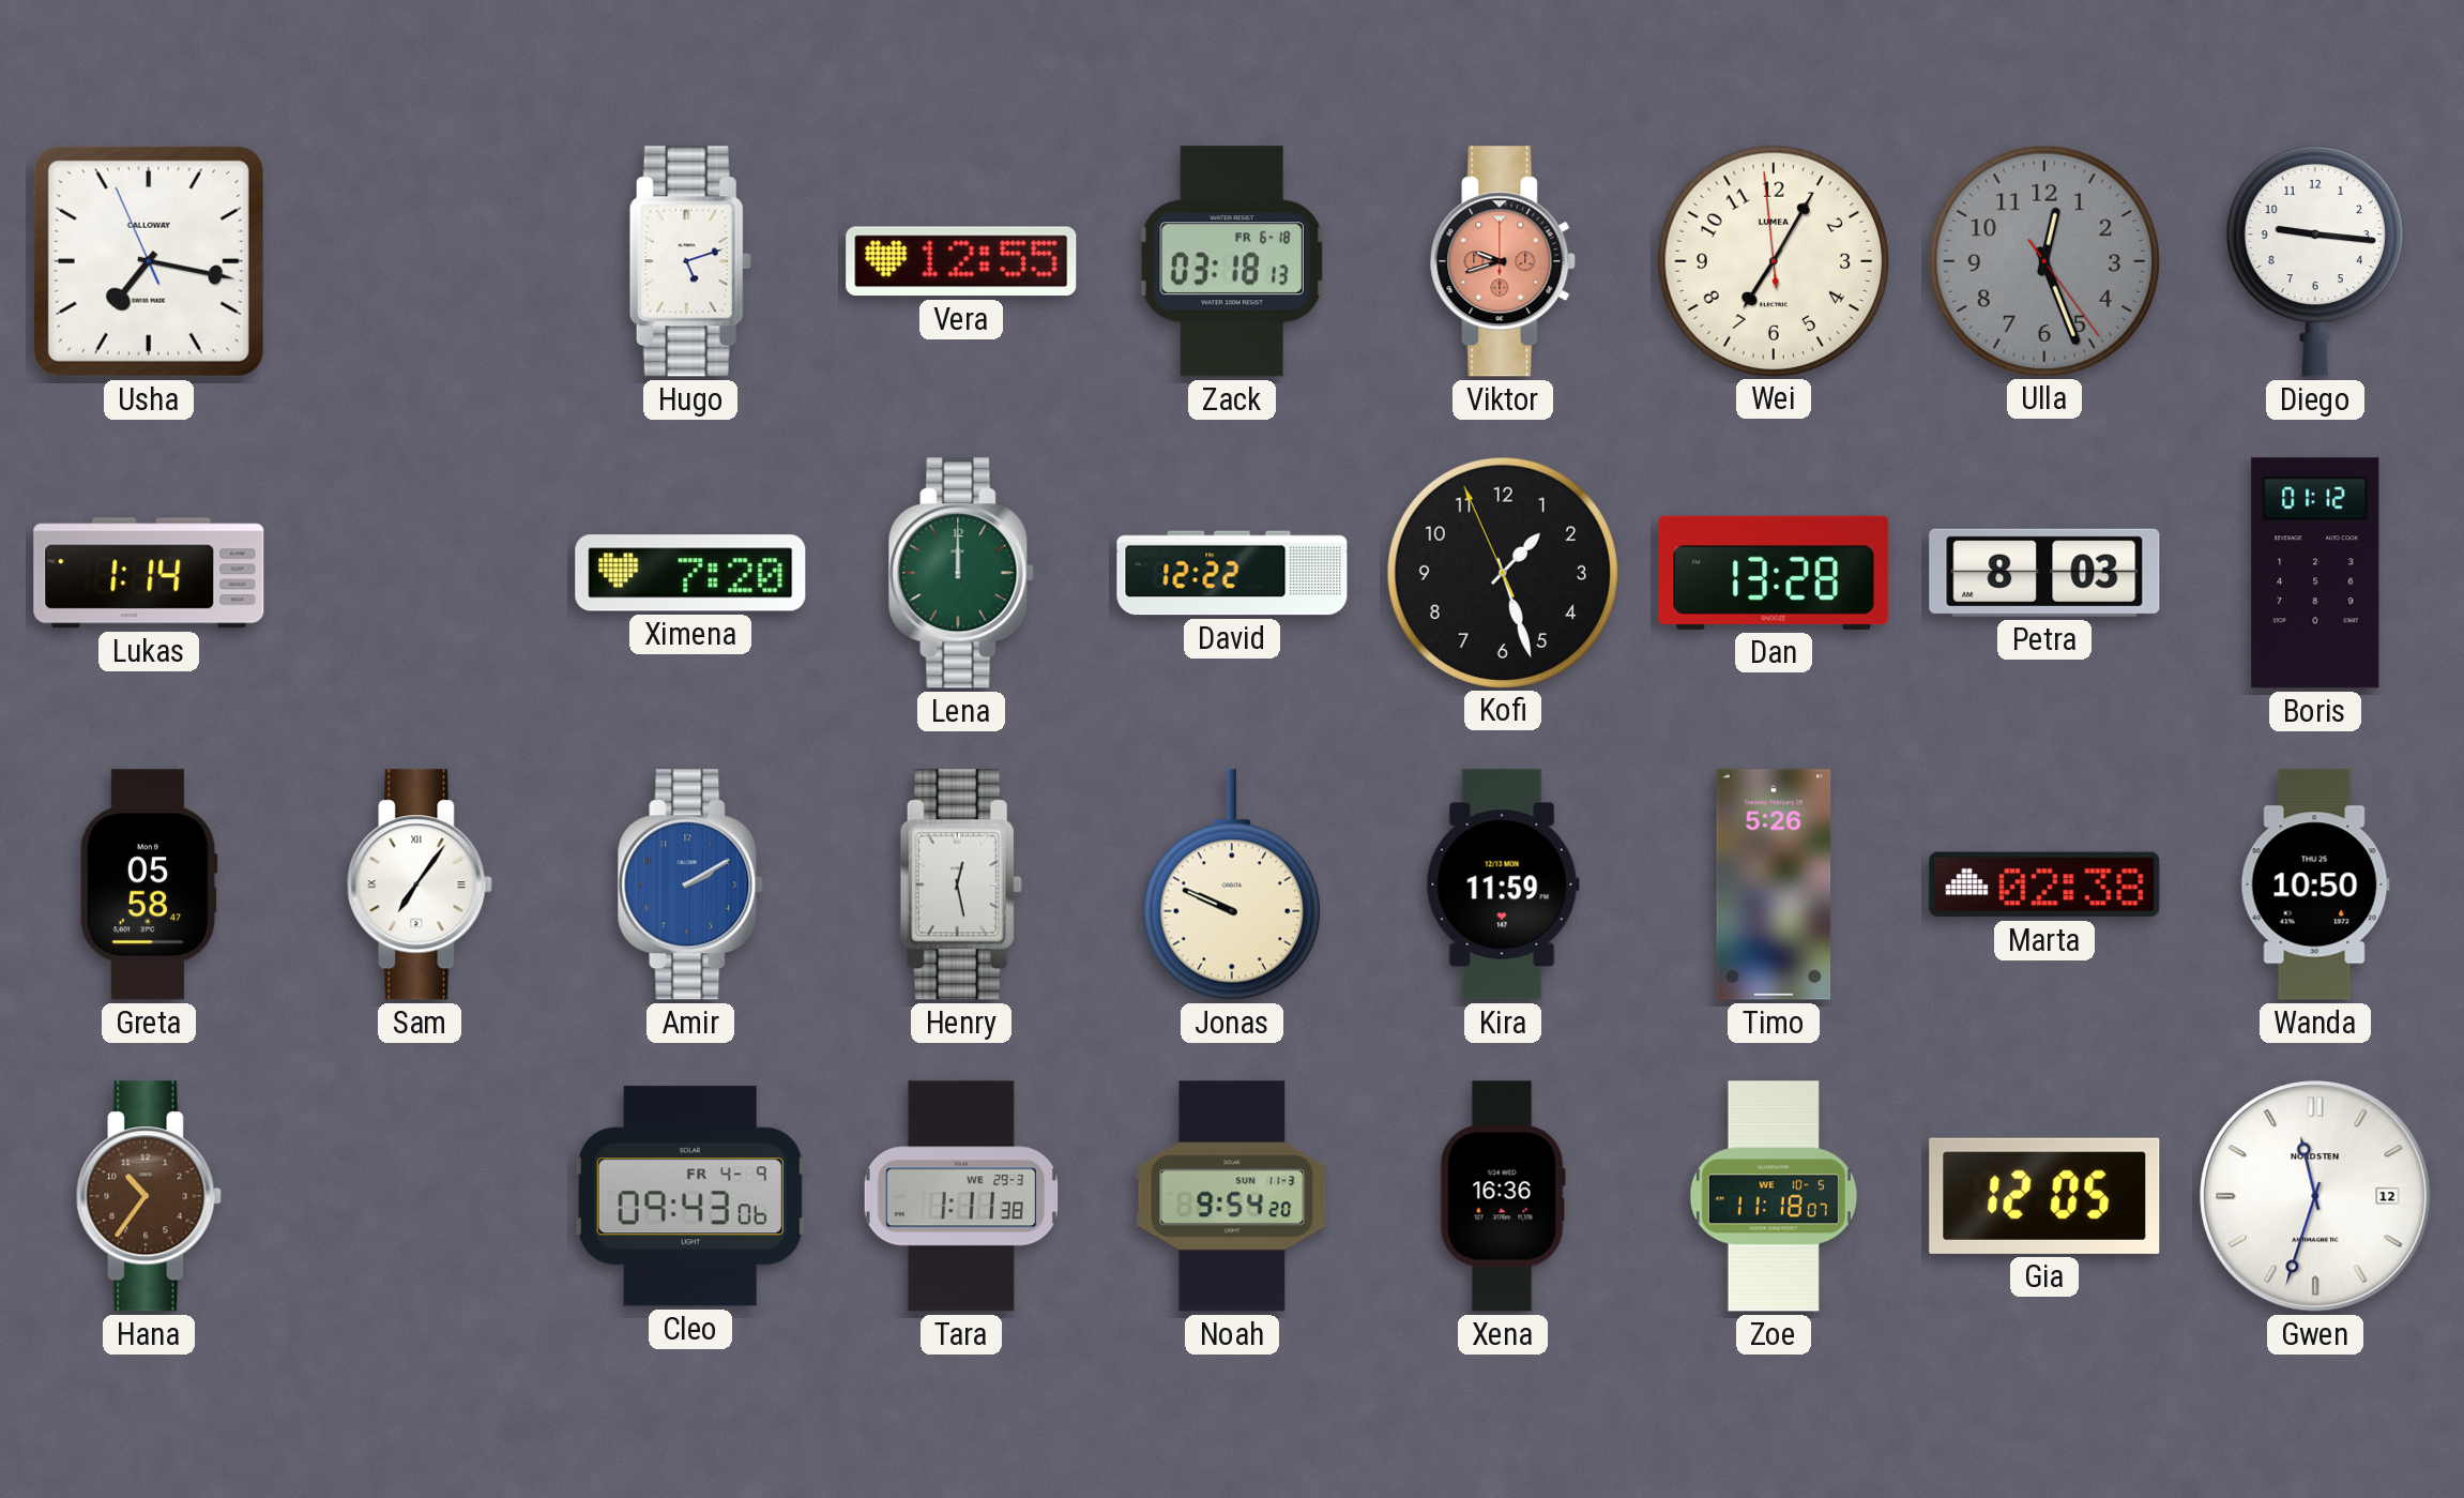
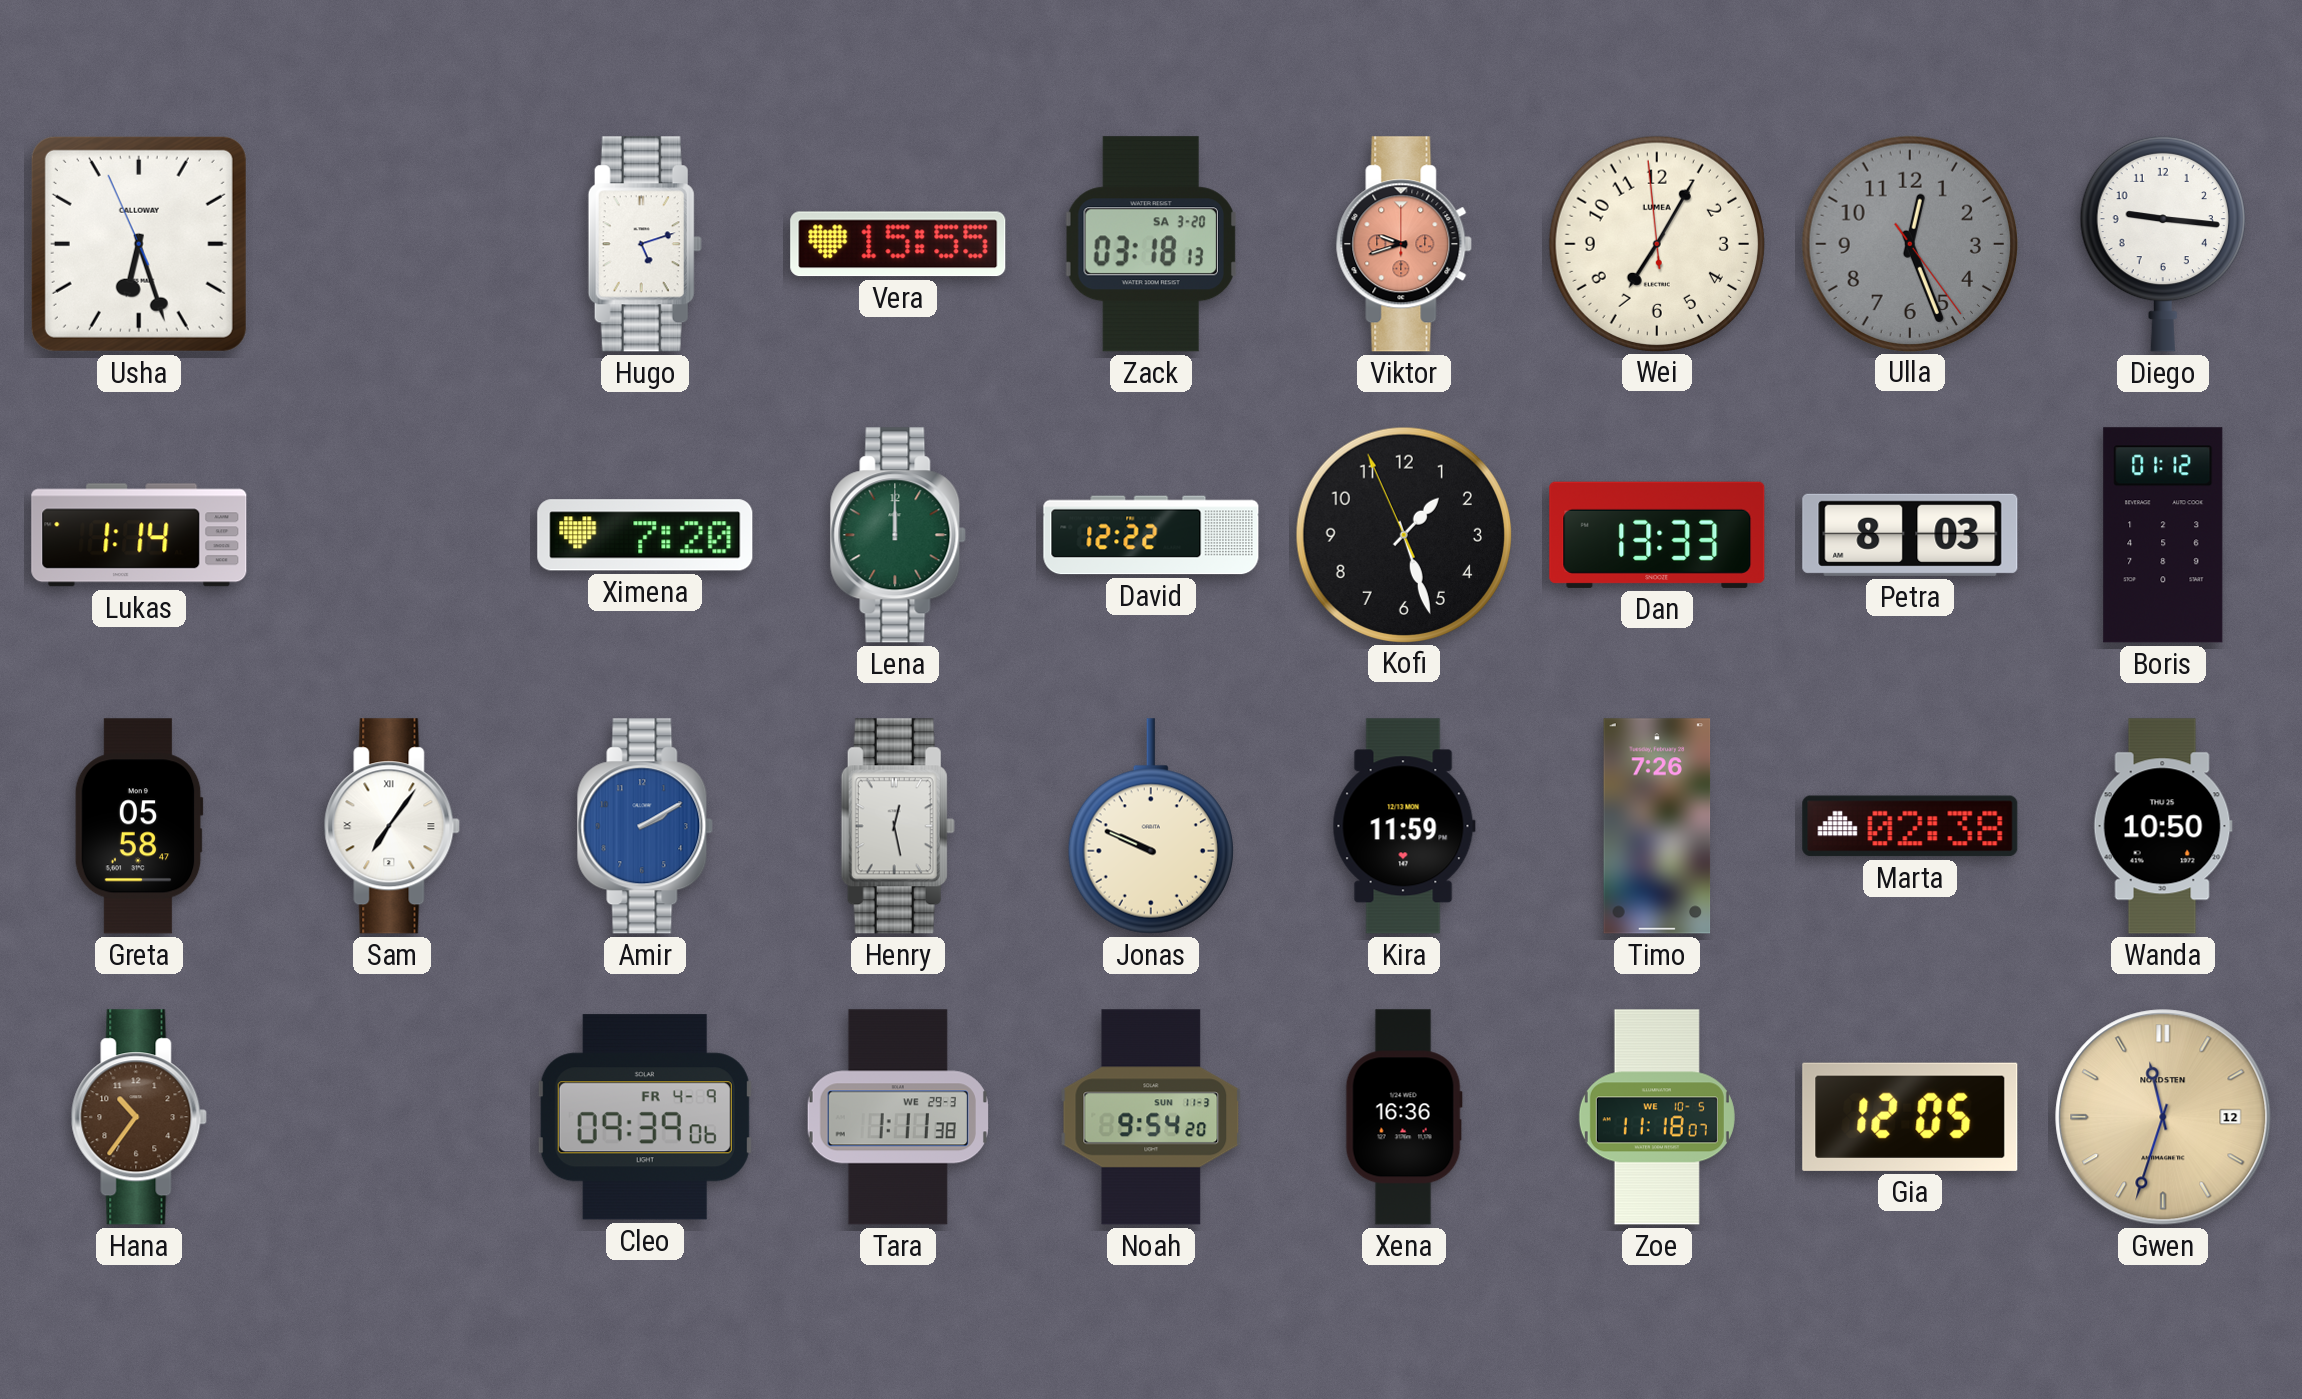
Usha: 7:16 -> 6:26 (139, 244)
Vera: 12:55 -> 15:55 (898, 244)
Zack date: FR 6-18 -> SA 3-20 (1151, 244)
Dan: 13:28 -> 13:33 (1657, 535)
Timo: 5:26 -> 7:26 (1657, 826)
Cleo: 09:43 -> 09:39 (645, 1117)
Gwen dial: white -> champagne (2163, 1117)
